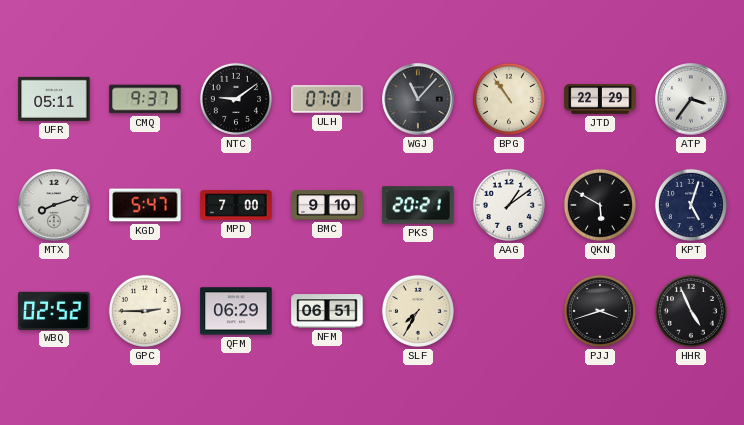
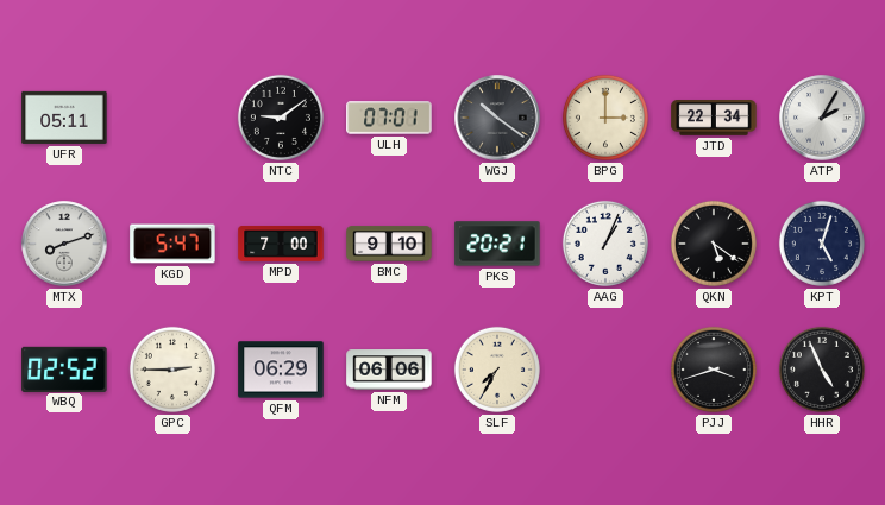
CMQ: 9:37 -> none (145, 99)
WGJ: 11:07 -> 10:21 (497, 118)
BPG: 10:54 -> 3:00 (605, 118)
JTD: 22:29 -> 22:34 (714, 118)
ATP: 3:36 -> 2:05 (822, 118)
AAG: 1:09 -> 1:04 (605, 244)
QKN: 5:50 -> 5:21 (714, 244)
NFM: 06:51 -> 06:06 (389, 370)
